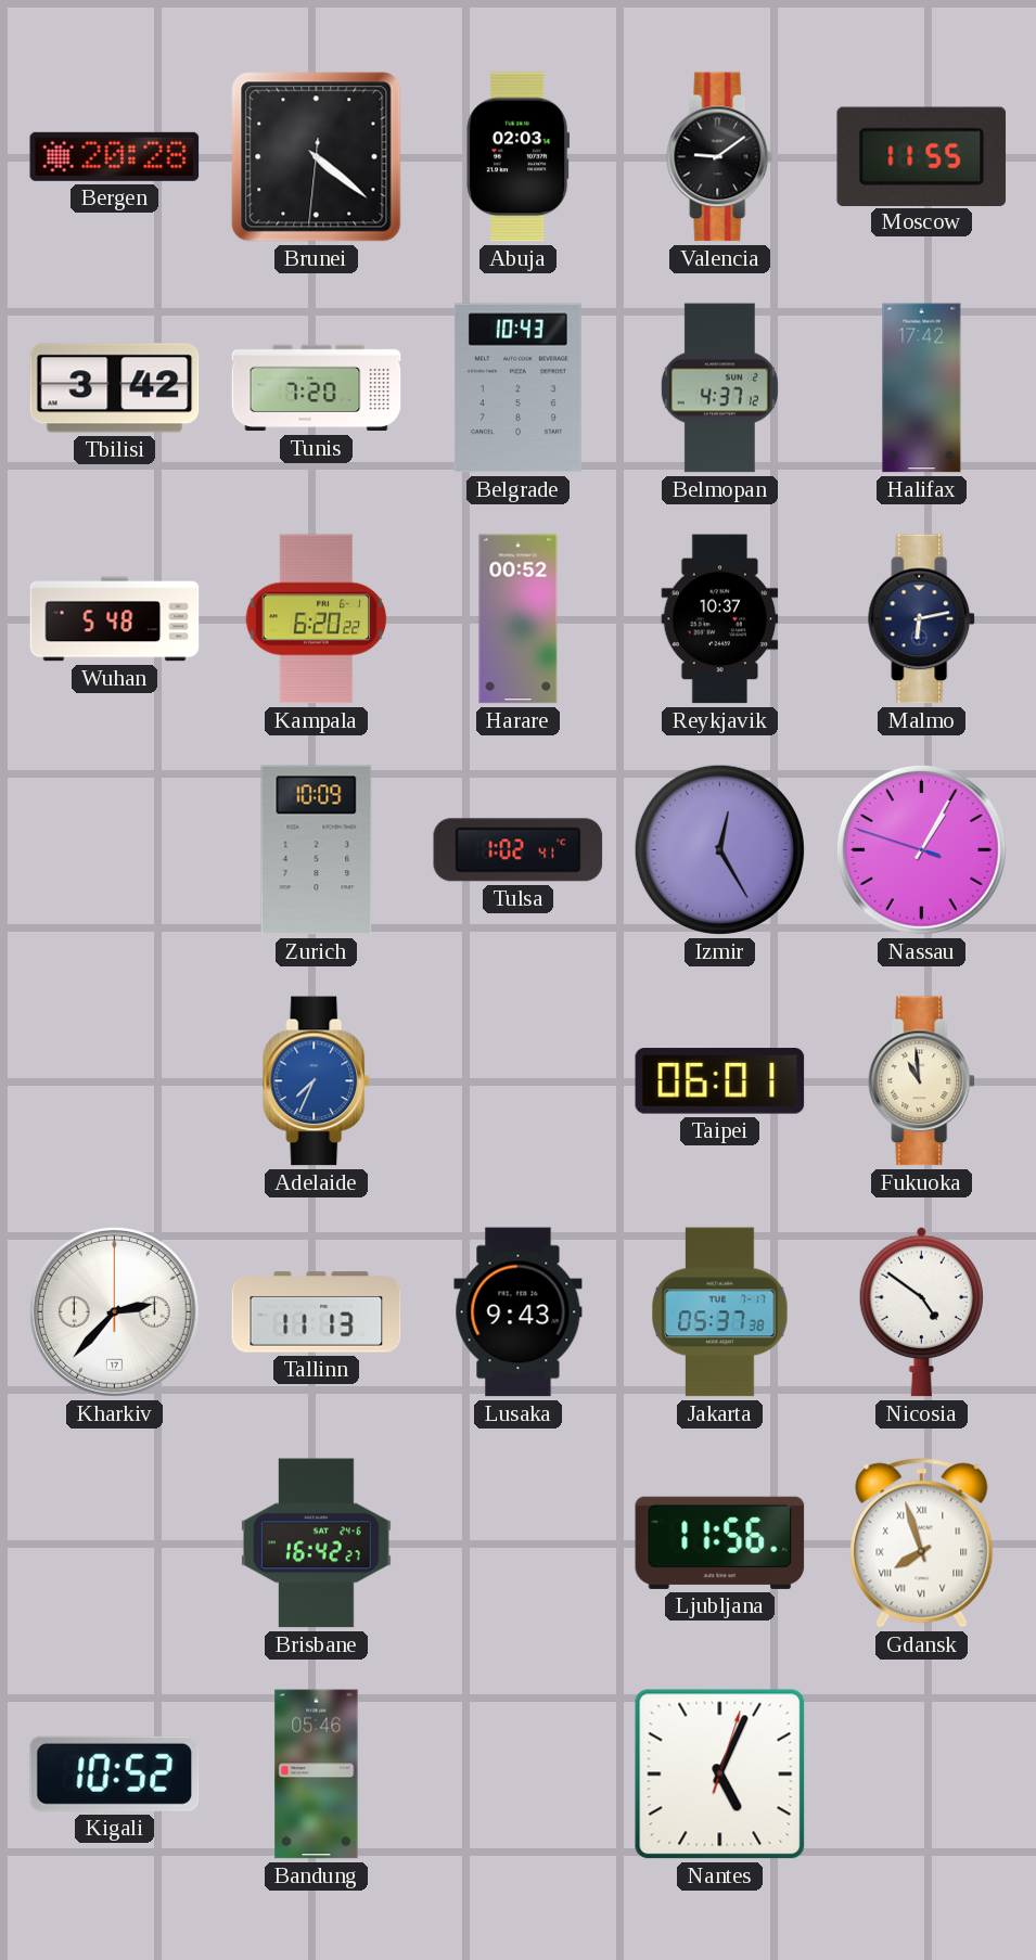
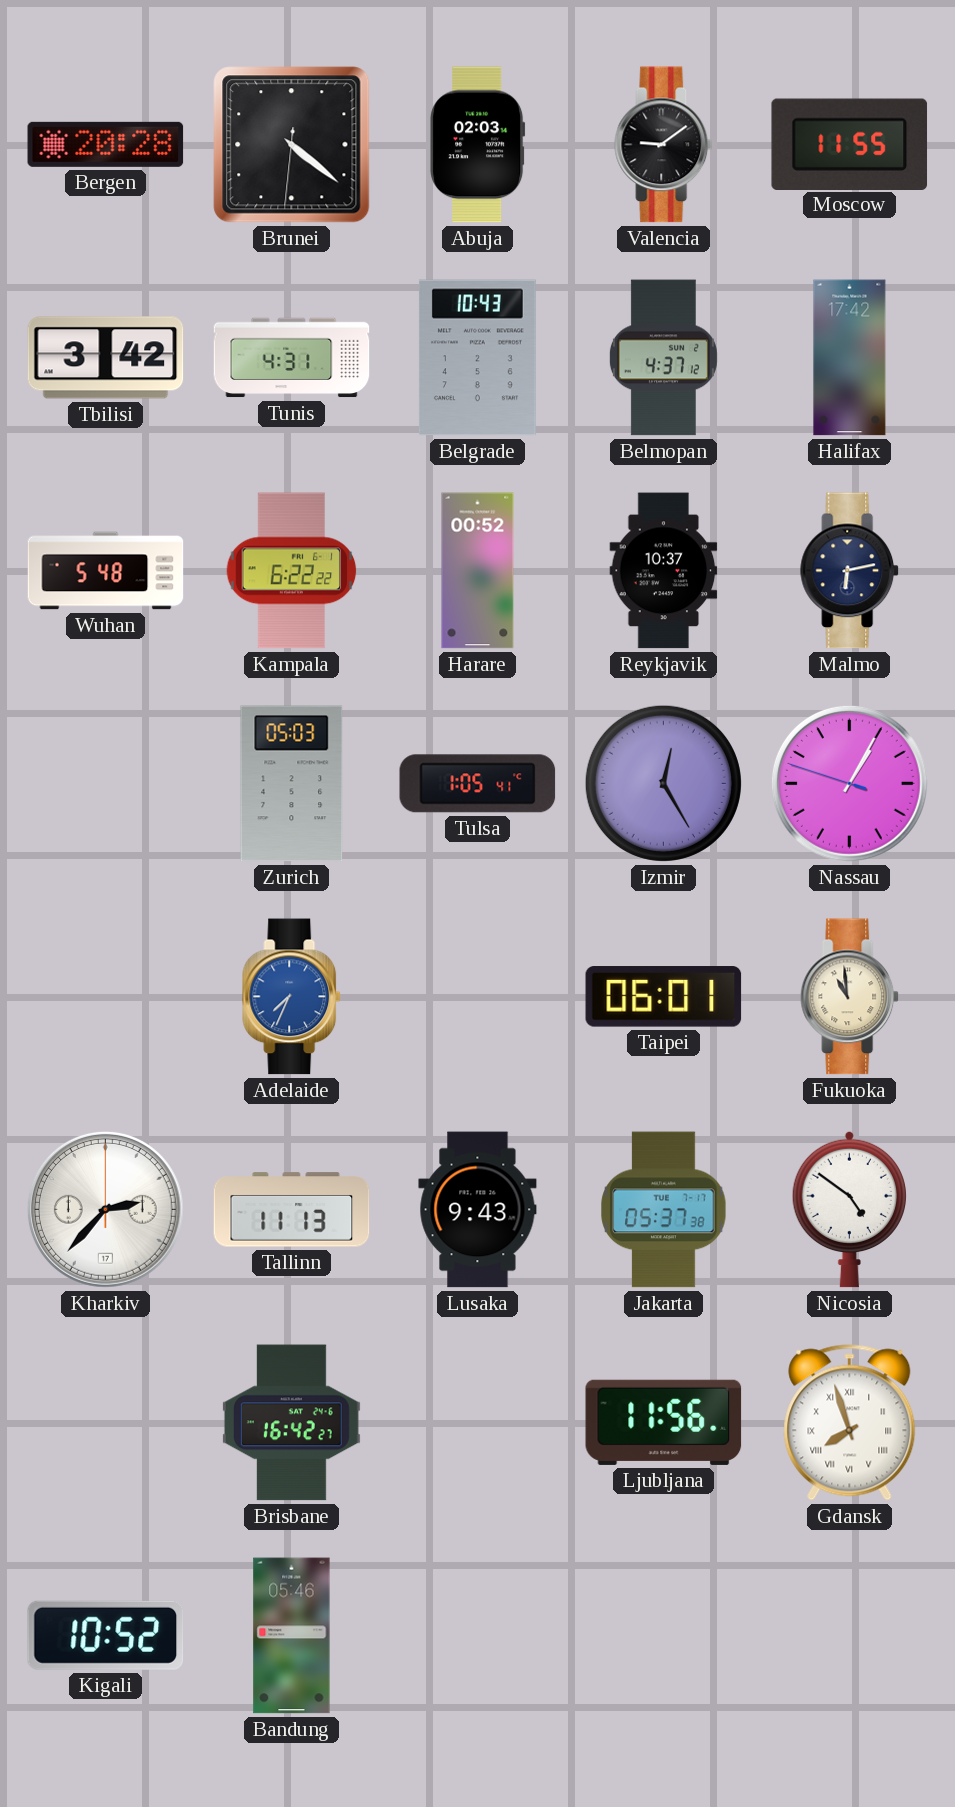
Tunis: 7:20 -> 4:31 (292, 358)
Kampala: 6:20 -> 6:22 (292, 571)
Zurich: 10:09 -> 05:03 (292, 784)
Tulsa: 1:02 -> 1:05 (478, 784)
Nantes: 5:04 -> none (720, 1775)
